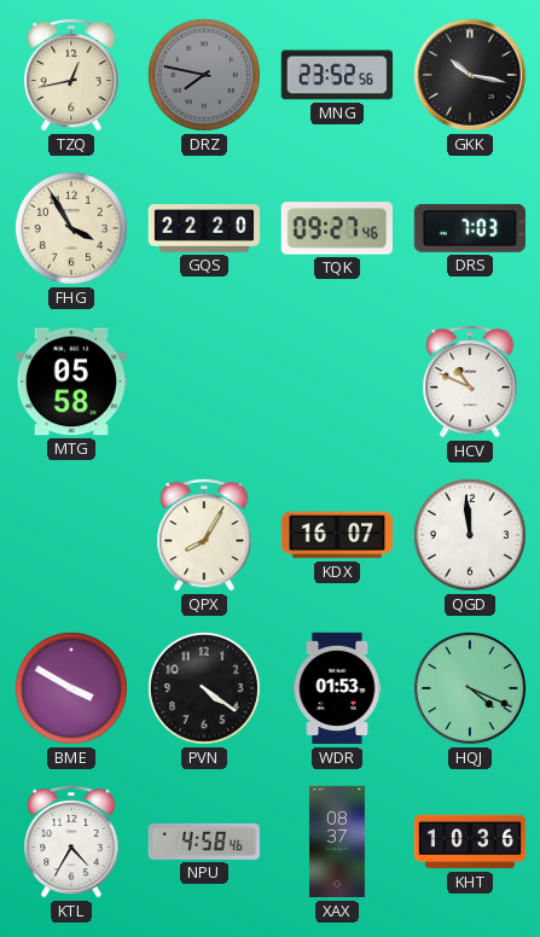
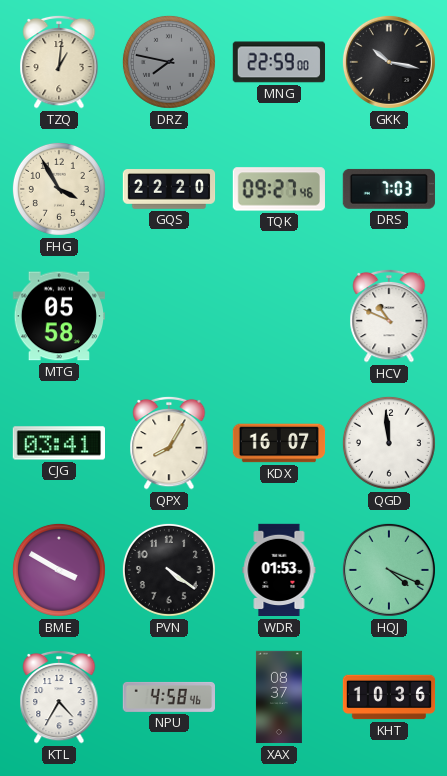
TZQ: 12:43 -> 1:01 (59, 62)
MNG: 23:52 -> 22:59 (278, 62)
CJG: none -> 03:41 (58, 443)
